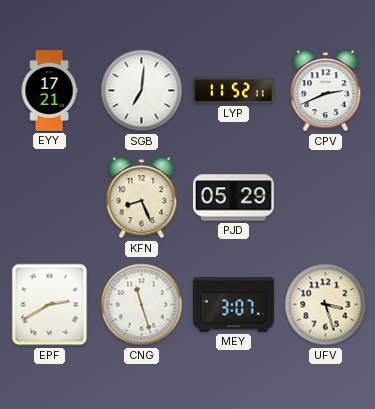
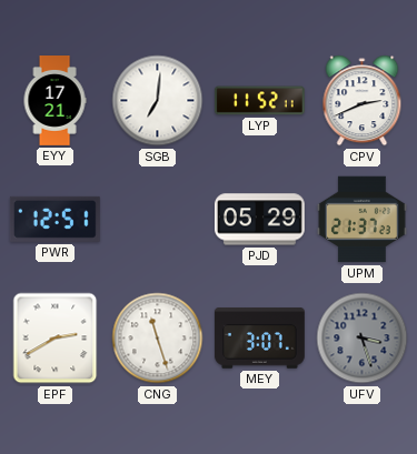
PWR: none -> 12:51 (54, 219)
KFN: 8:26 -> none (142, 198)
UPM: none -> 21:37 (361, 220)
UFV dial: cream -> grey (363, 339)
